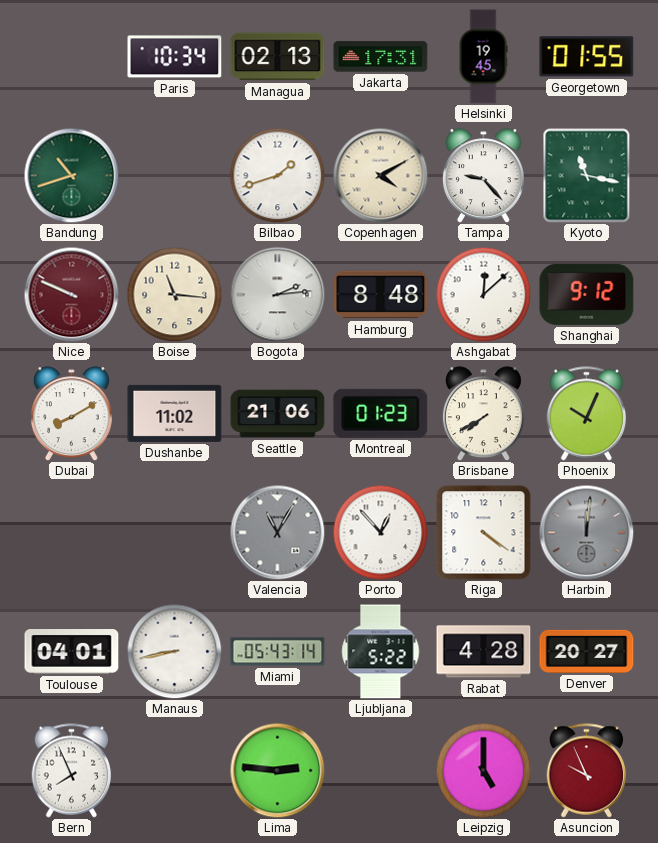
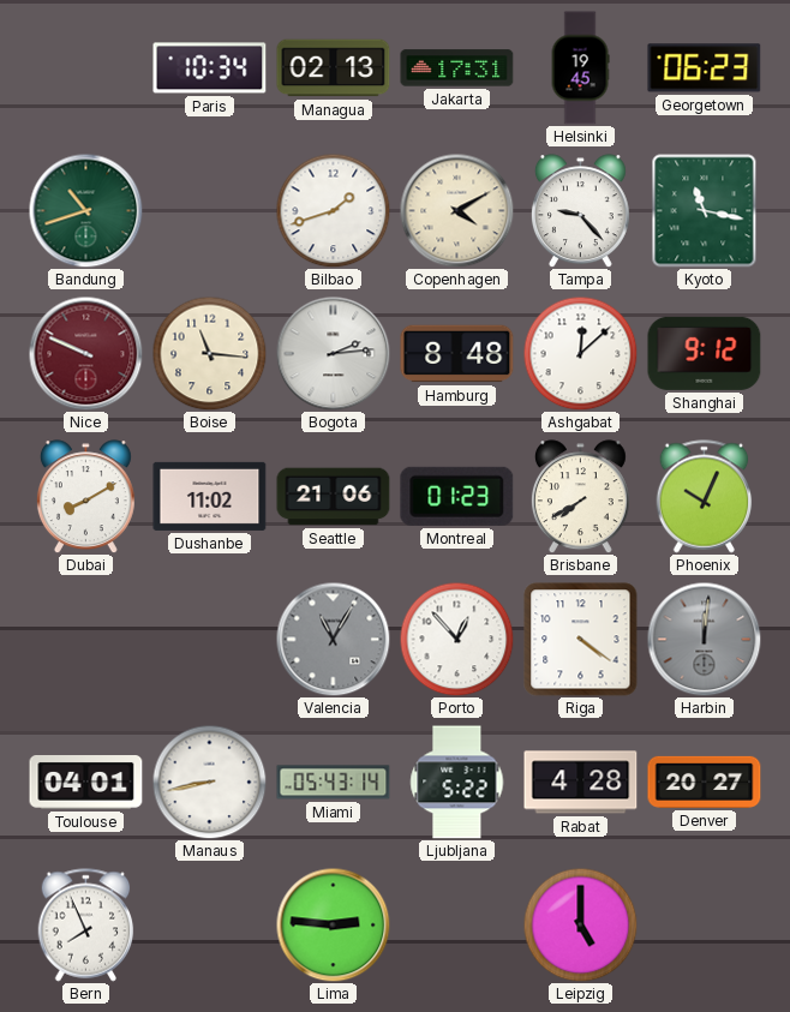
Georgetown: 01:55 -> 06:23 (705, 68)
Asuncion: 9:56 -> none (587, 771)
